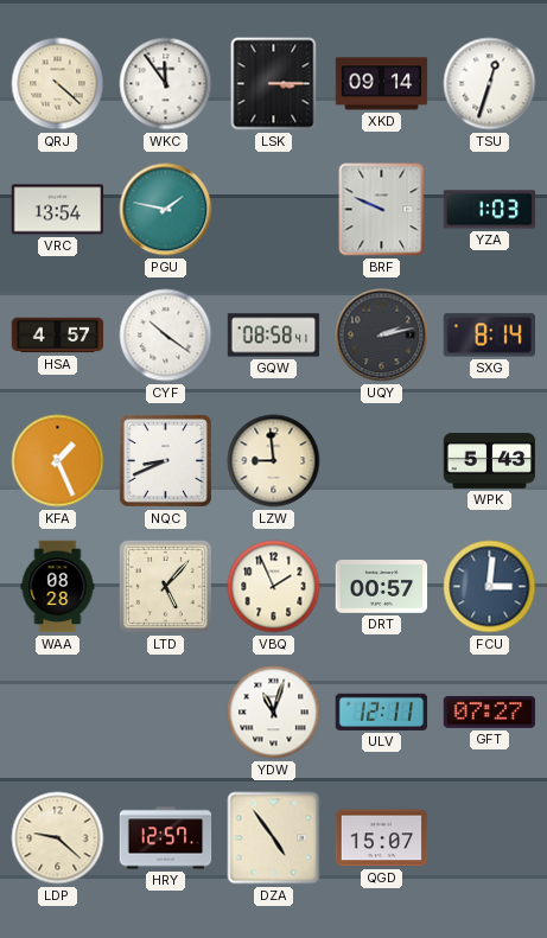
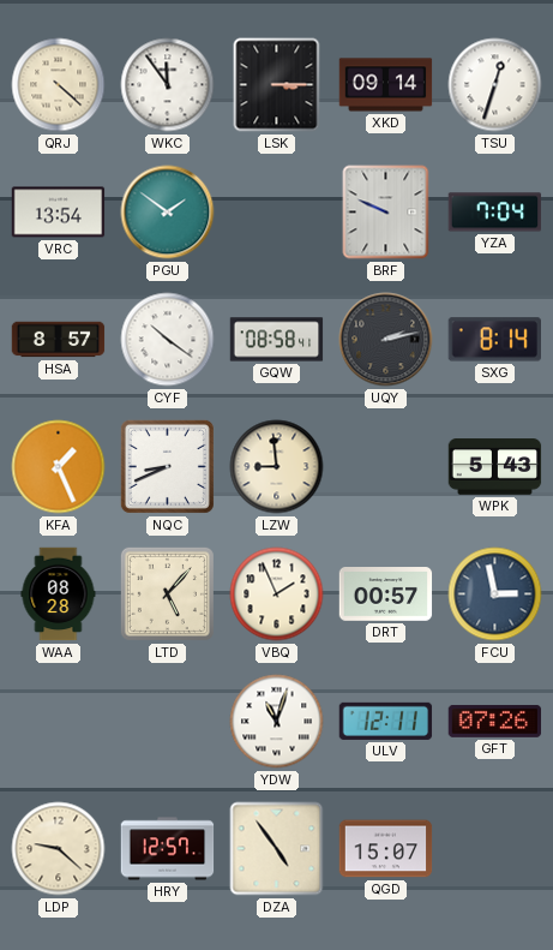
PGU: 1:47 -> 1:51 (168, 213)
YZA: 1:03 -> 7:04 (495, 213)
HSA: 4:57 -> 8:57 (59, 340)
FCU: 3:01 -> 2:58 (495, 595)
GFT: 07:27 -> 07:26 (495, 721)
